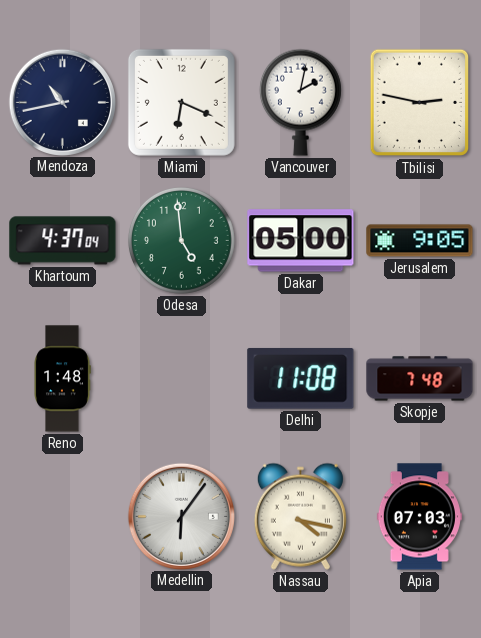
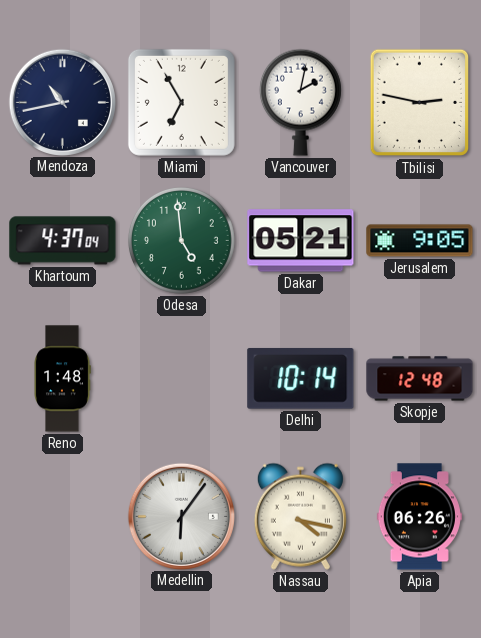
Miami: 6:19 -> 6:55 (181, 102)
Dakar: 05:00 -> 05:21 (301, 241)
Delhi: 11:08 -> 10:14 (301, 378)
Skopje: 7:48 -> 12:48 (420, 379)
Apia: 07:03 -> 06:26 (419, 517)
